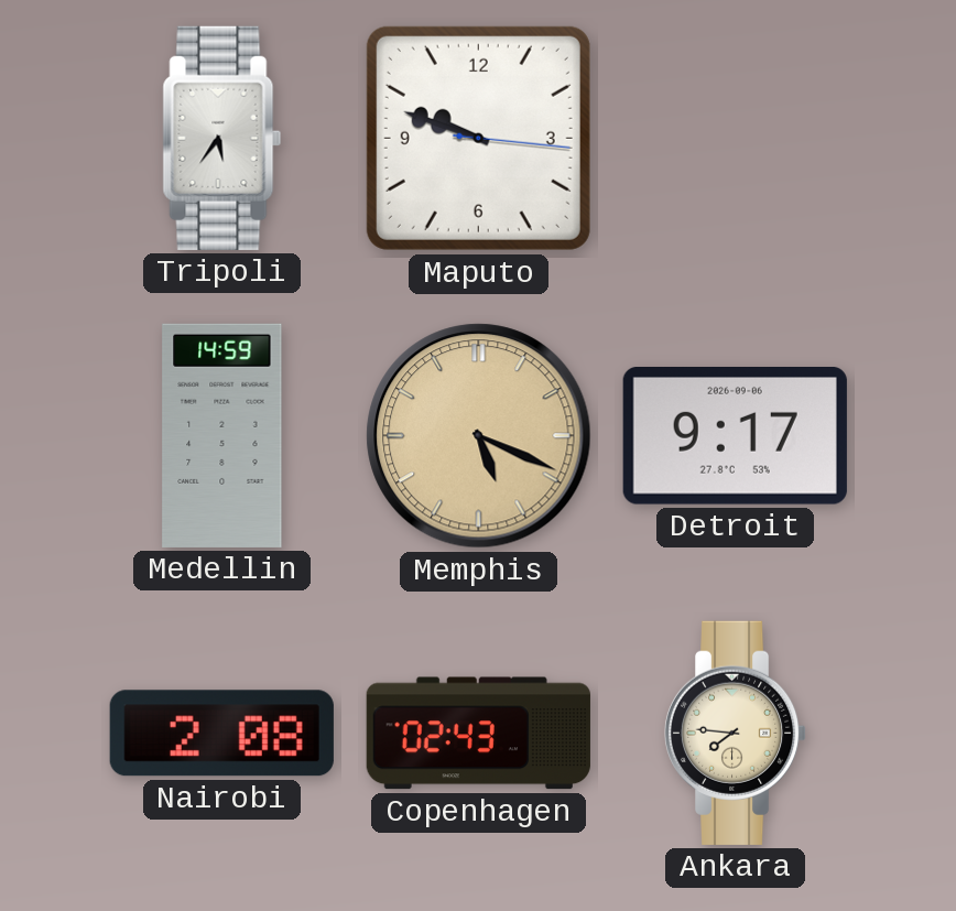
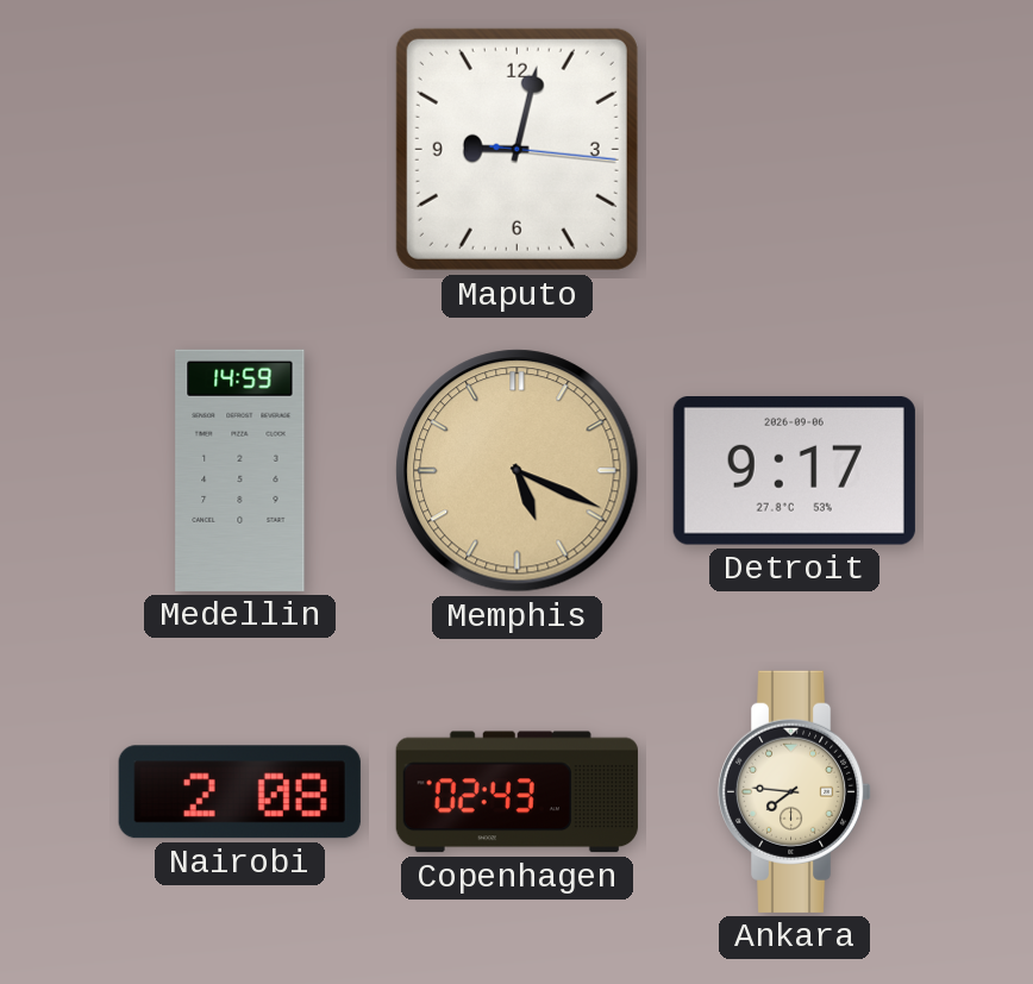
Tripoli: 5:36 -> none (222, 138)
Maputo: 9:48 -> 9:02 (516, 149)
